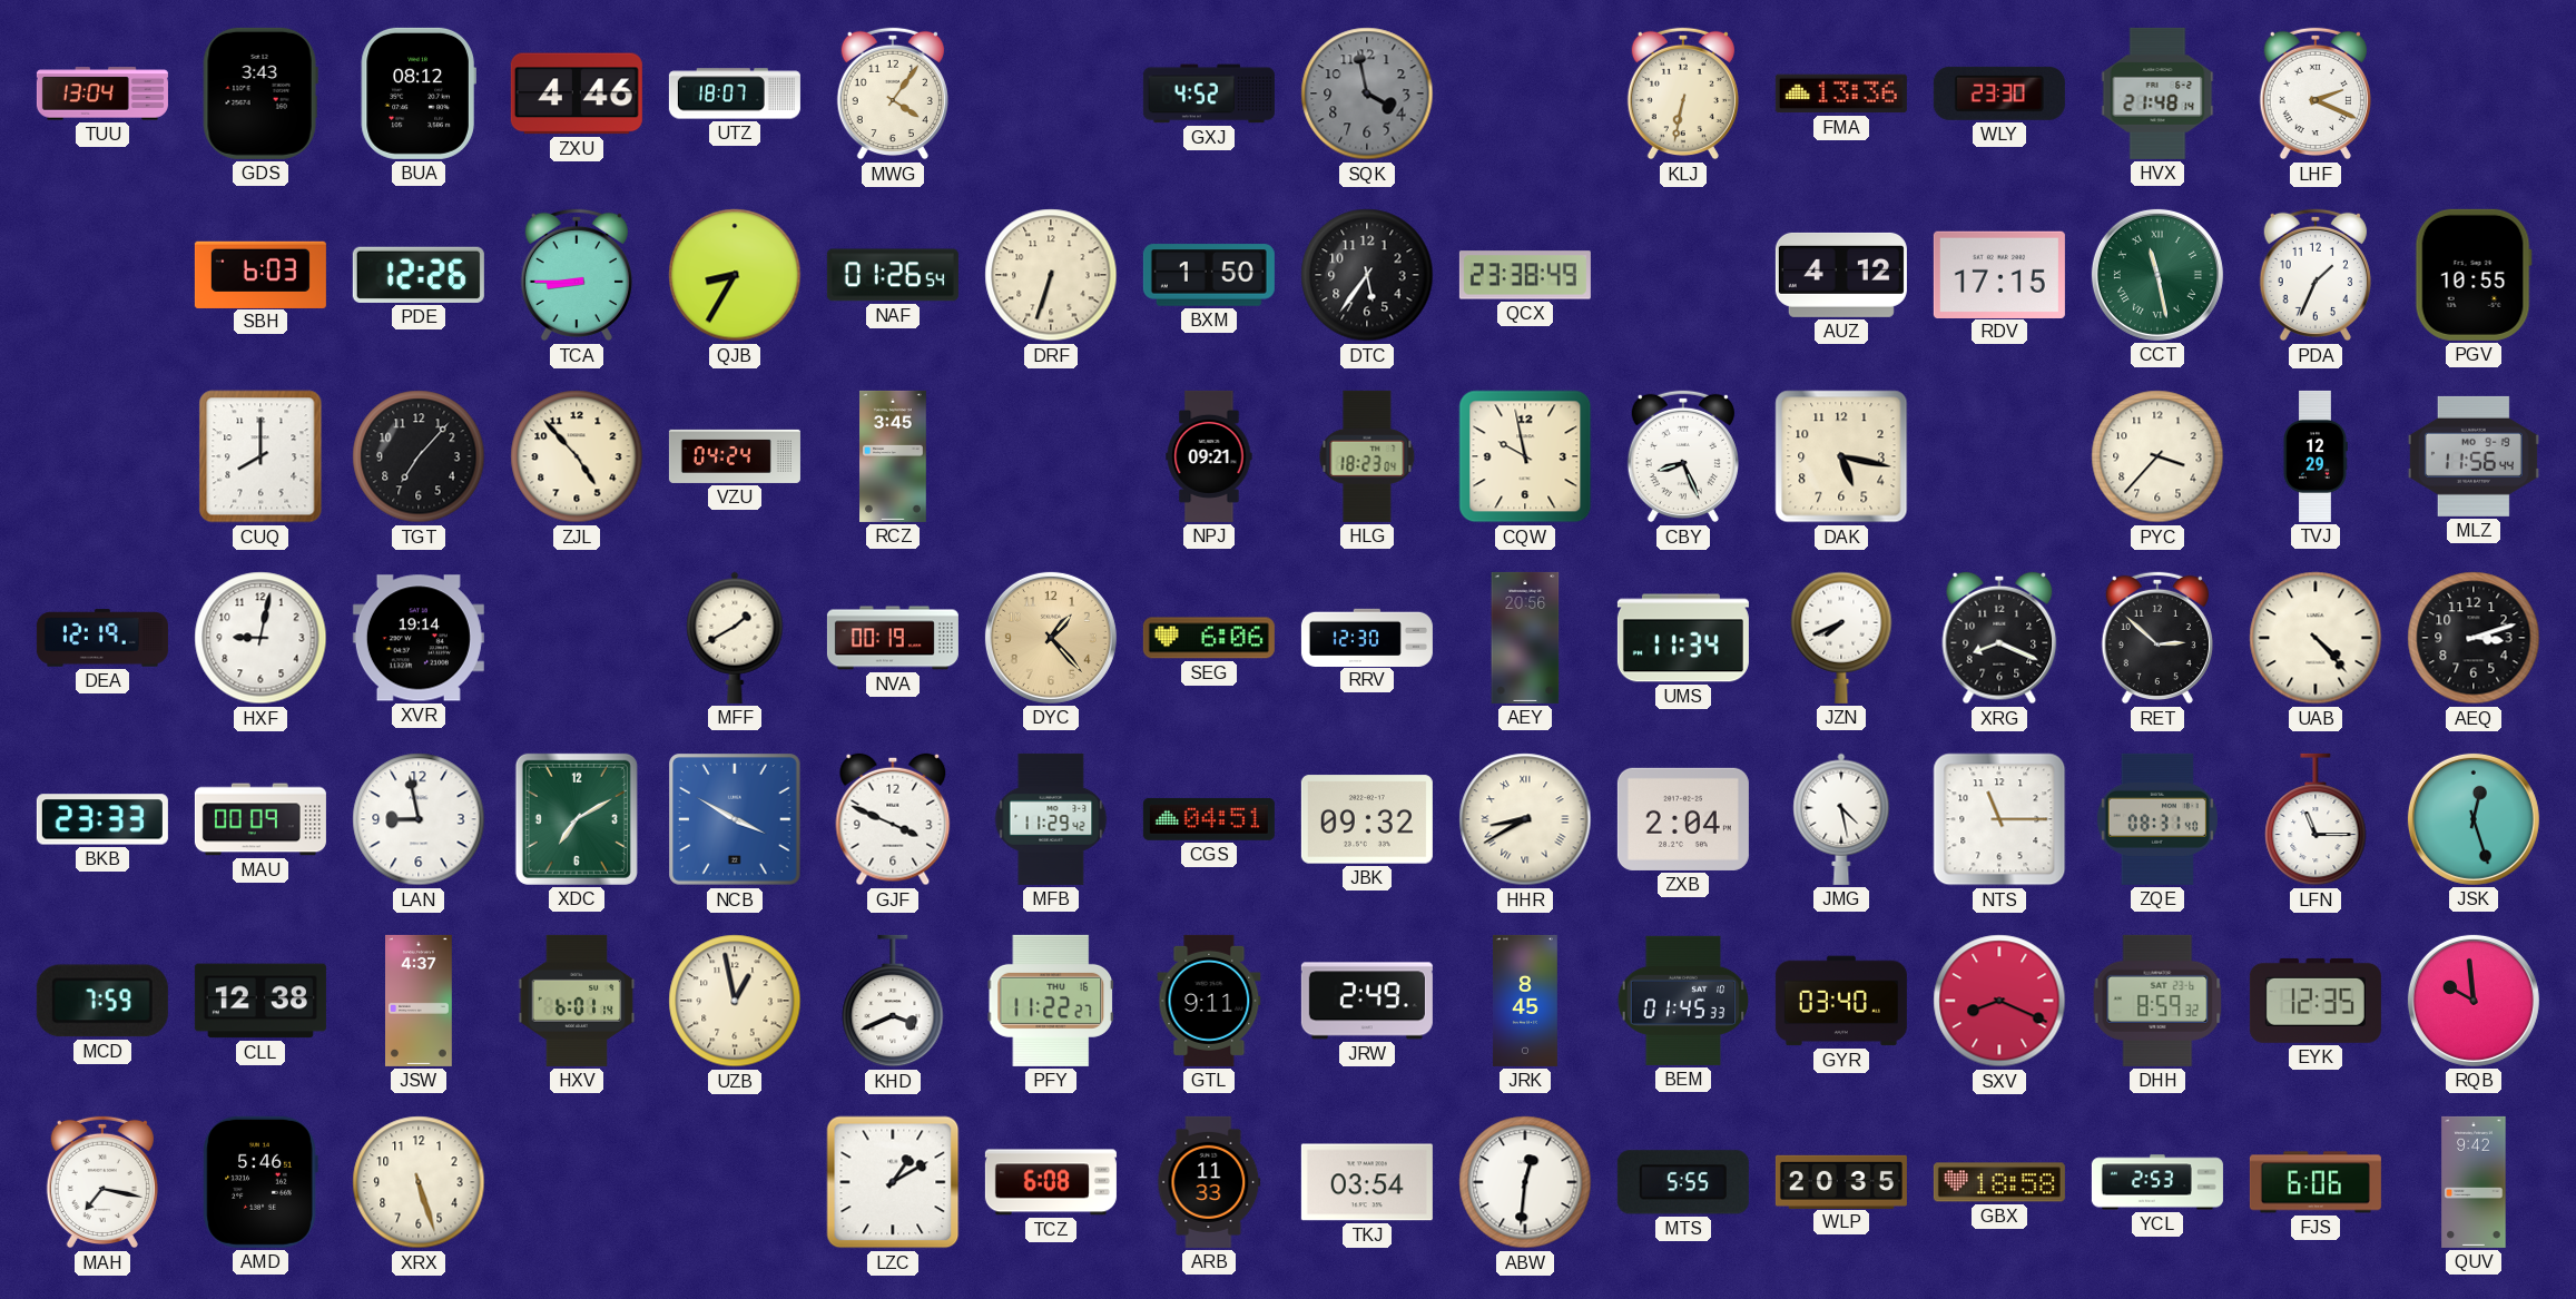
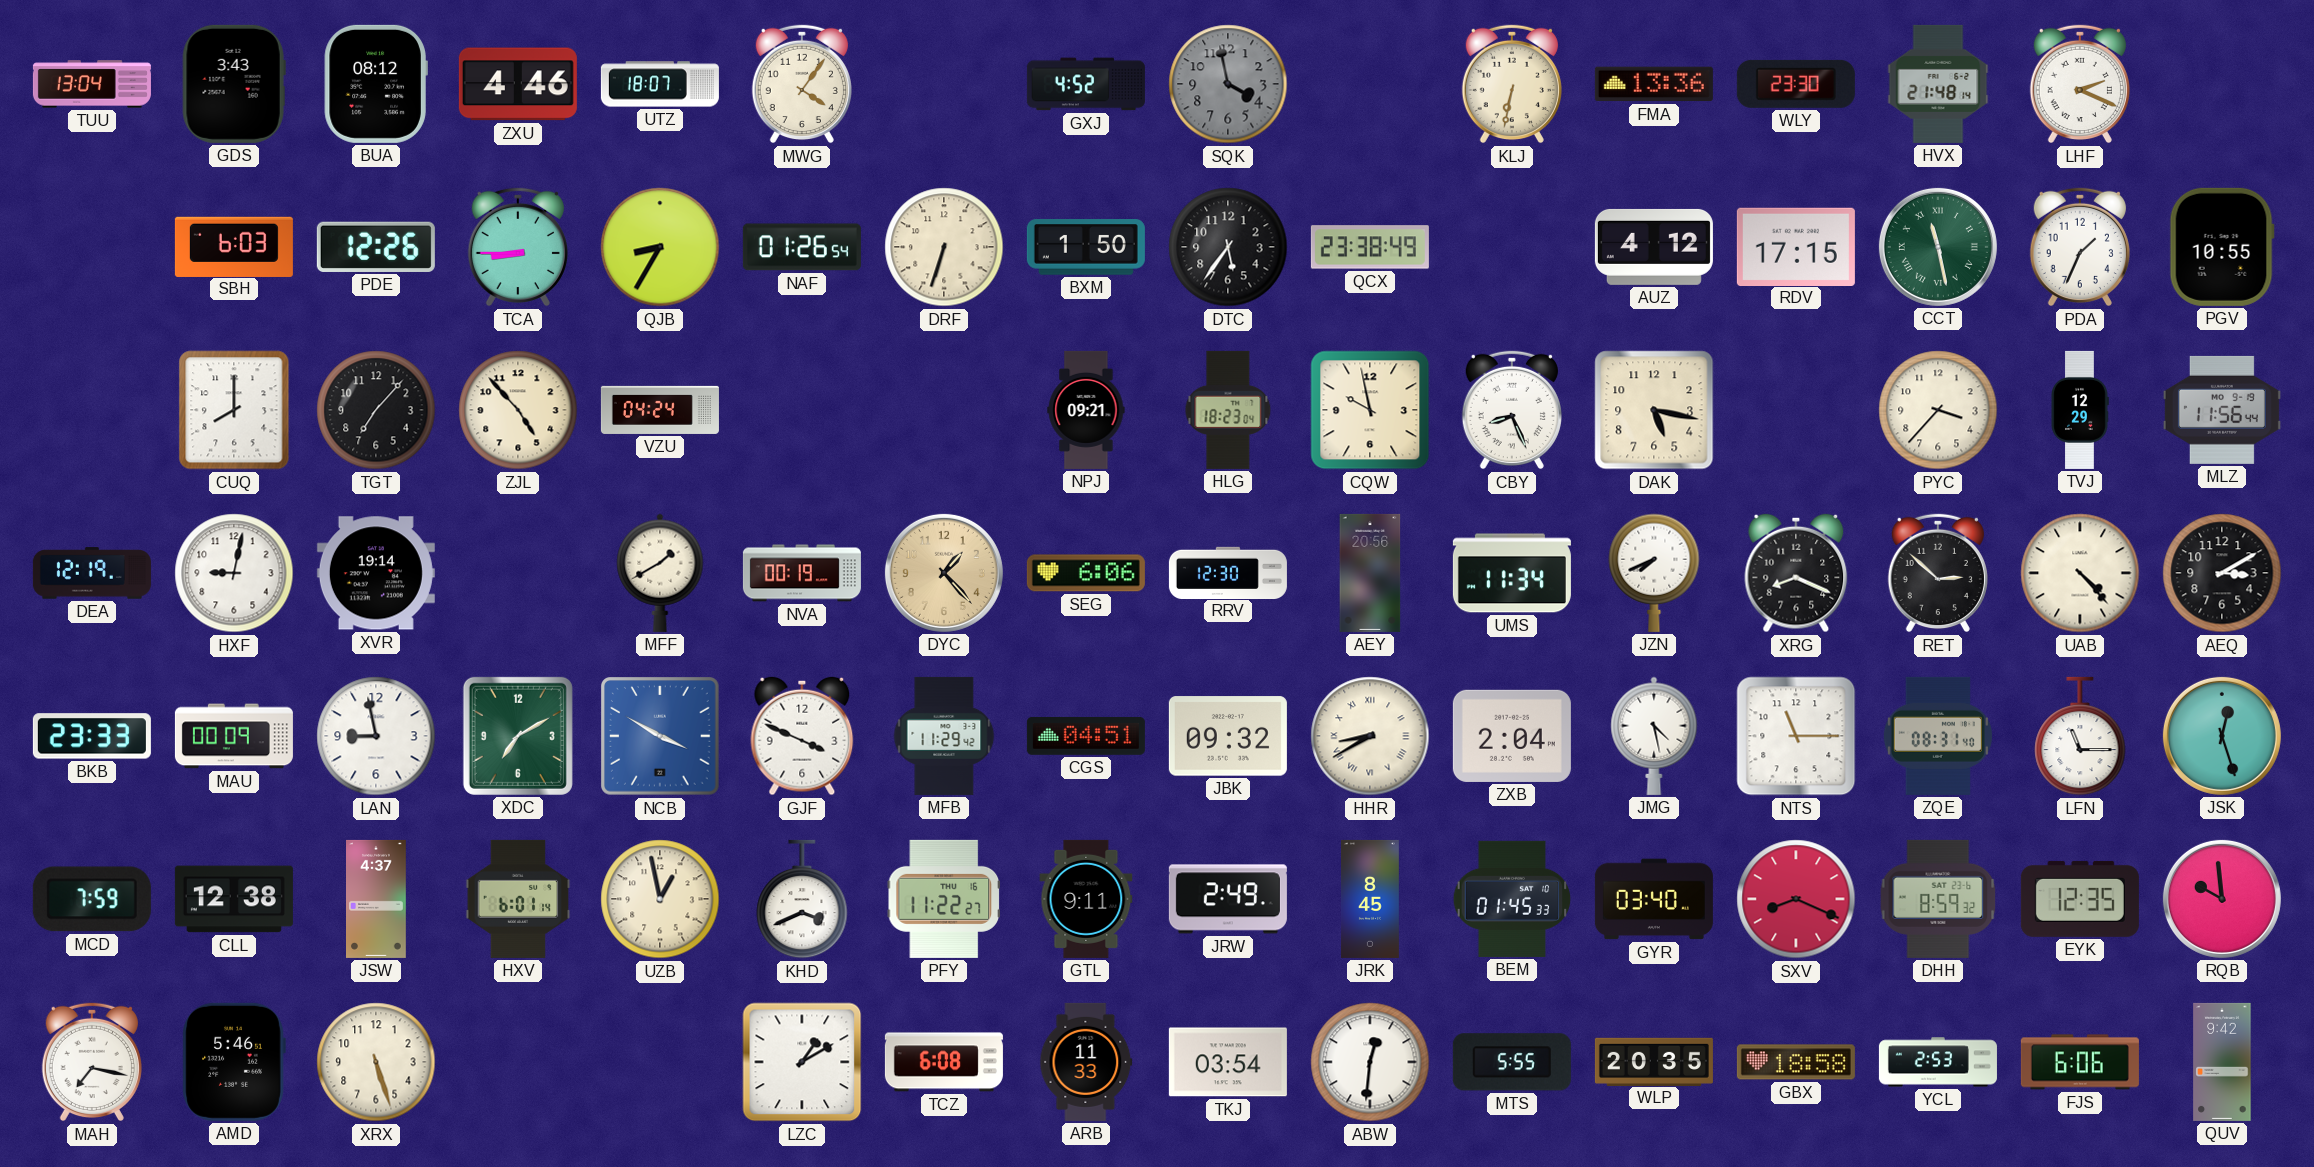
RCZ: 3:45 -> none (894, 456)
AEQ: 3:12 -> 3:10 (2222, 573)
